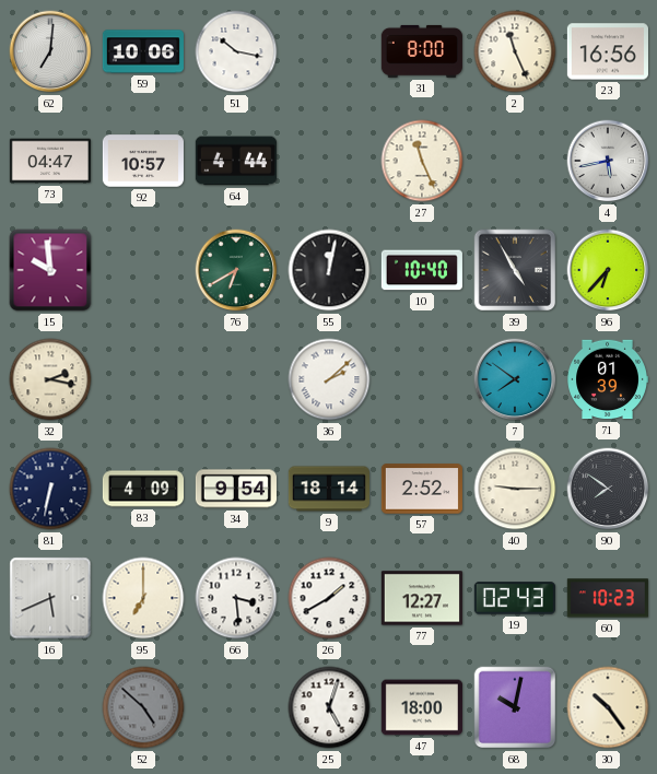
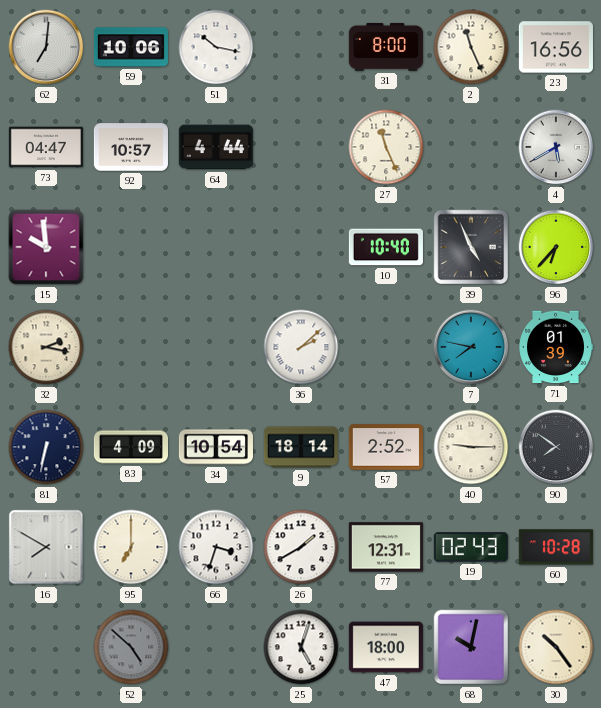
4: 5:43 -> 5:40 (556, 147)
76: 6:40 -> none (236, 270)
55: 12:02 -> none (329, 270)
39: 4:55 -> 4:56 (471, 247)
7: 7:51 -> 7:47 (471, 347)
34: 9:54 -> 10:54 (216, 447)
16: 5:41 -> 7:50 (46, 547)
66: 3:29 -> 3:33 (216, 547)
77: 12:27 -> 12:31 (386, 547)
60: 10:23 -> 10:28 (556, 547)
